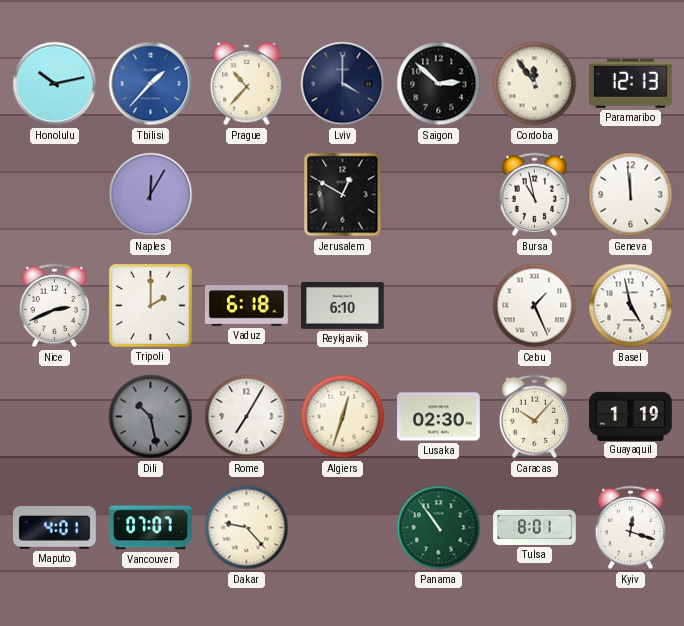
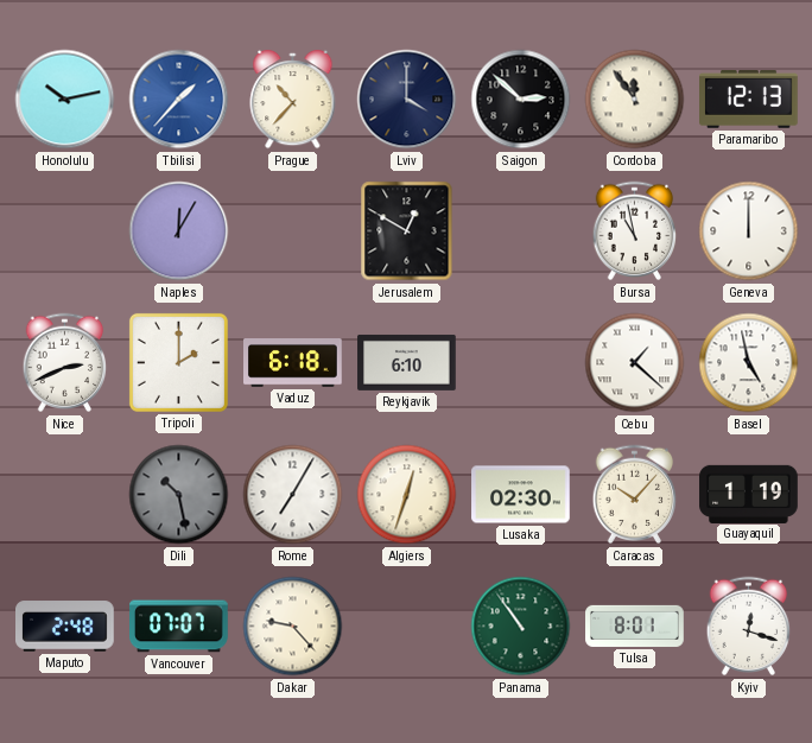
Geneva: 11:59 -> 12:00 (749, 231)
Cebu: 1:26 -> 1:22 (635, 363)
Maputo: 4:01 -> 2:48 (65, 627)
